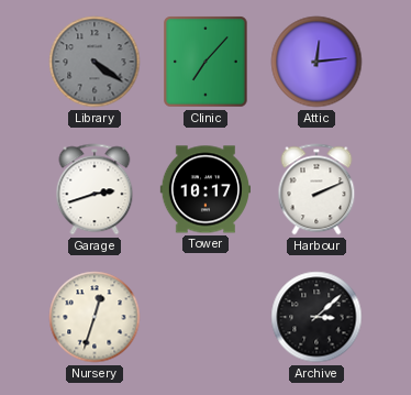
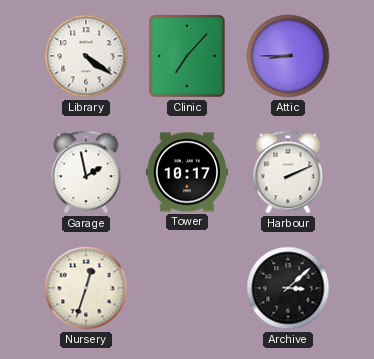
Library dial: grey -> white (86, 56)
Attic: 12:14 -> 8:45 (288, 56)
Garage: 2:42 -> 1:58 (86, 172)
